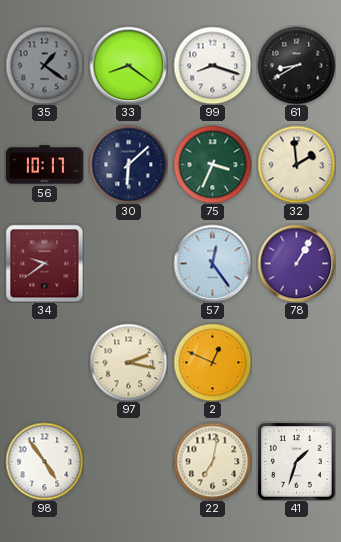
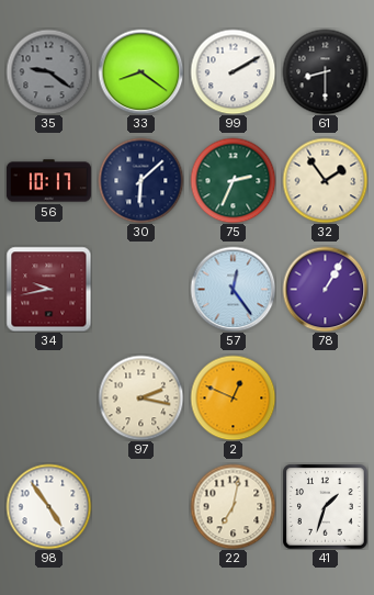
35: 1:21 -> 9:21 (48, 71)
99: 8:18 -> 2:10 (233, 71)
61: 8:40 -> 8:30 (325, 71)
75: 3:34 -> 2:34 (233, 180)
32: 1:59 -> 1:54 (325, 180)
34: 9:39 -> 9:43 (48, 289)
